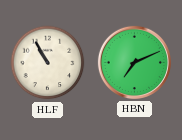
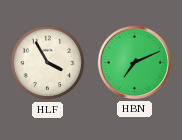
HLF: 10:55 -> 3:55 (48, 63)
